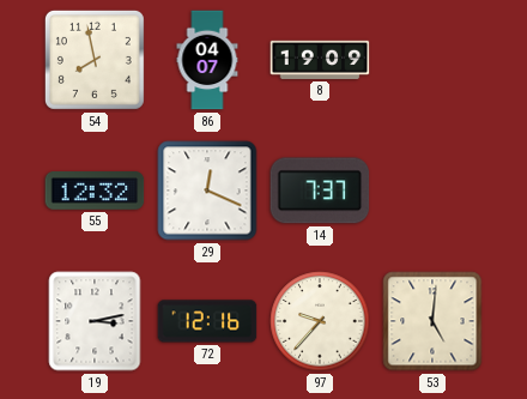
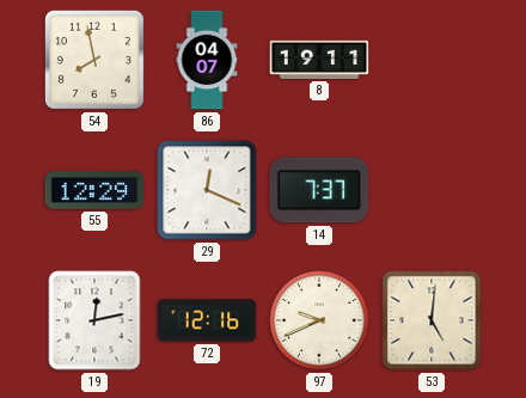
8: 19:09 -> 19:11 (319, 60)
55: 12:32 -> 12:29 (94, 191)
19: 3:13 -> 12:13 (94, 320)
97: 9:37 -> 9:41 (319, 320)
